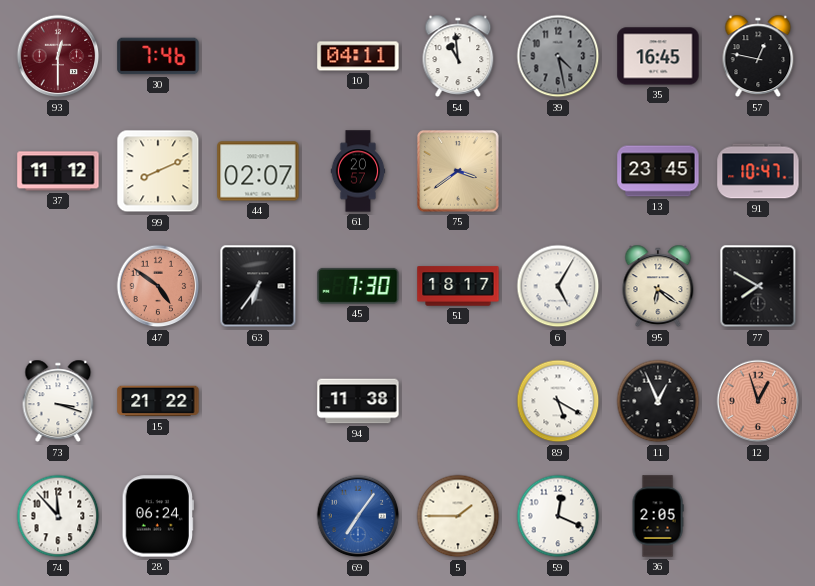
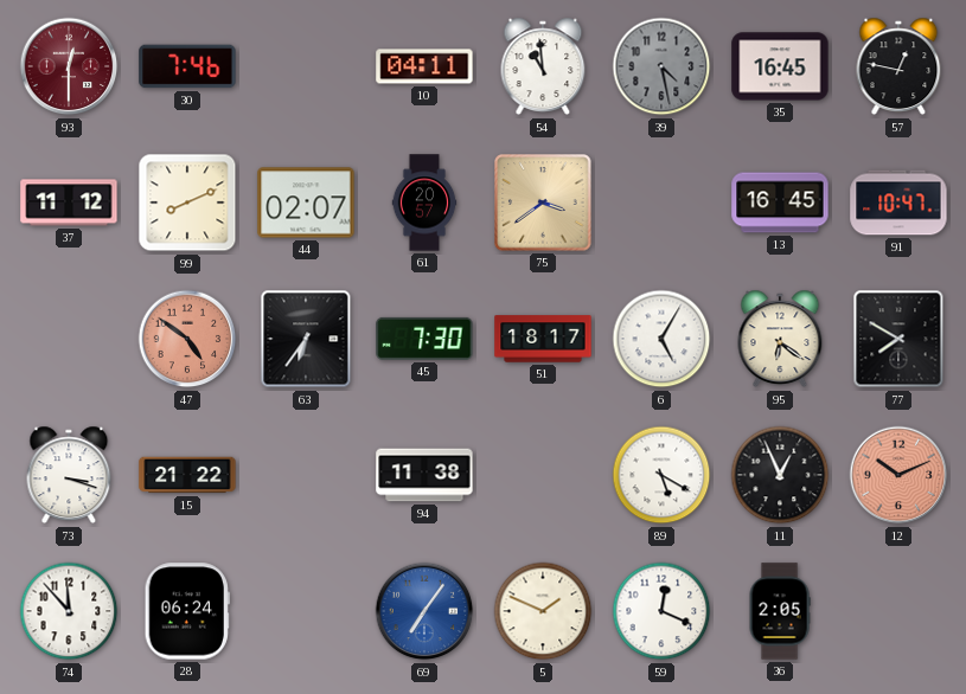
13: 23:45 -> 16:45 (780, 203)
12: 12:57 -> 10:11 (898, 475)
5: 1:45 -> 1:49 (543, 611)
